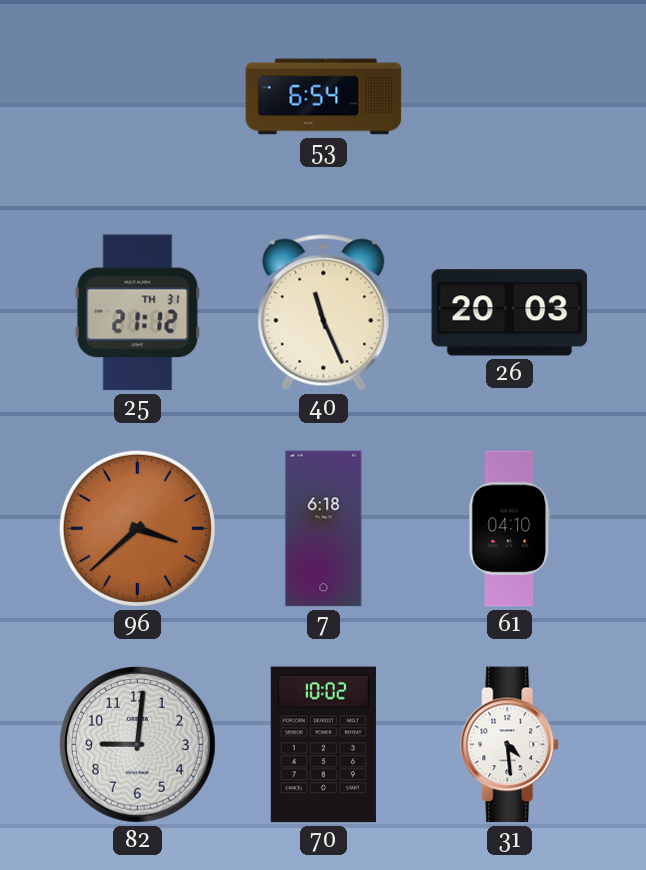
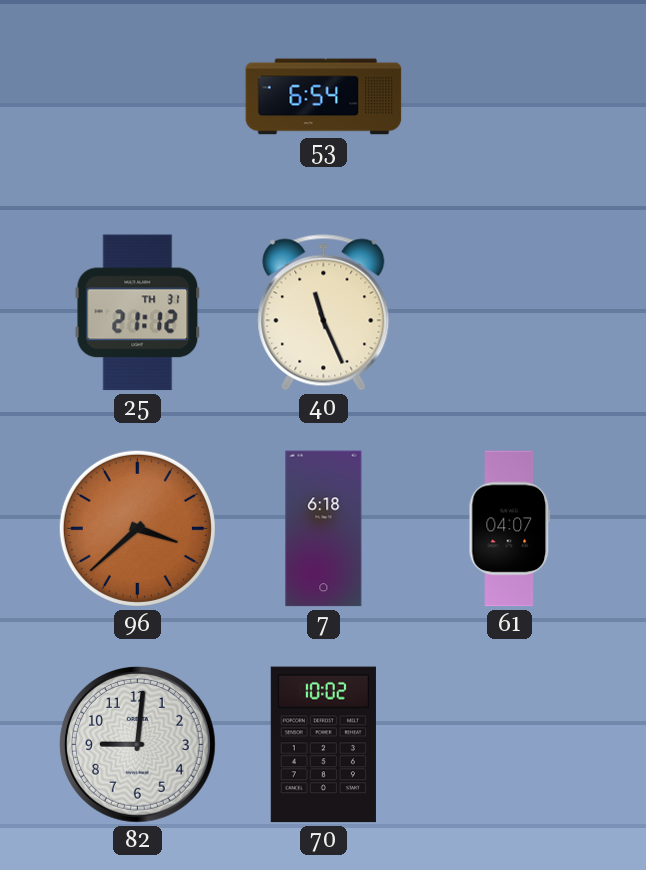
26: 20:03 -> none (510, 313)
61: 04:10 -> 04:07 (510, 529)
31: 4:29 -> none (510, 745)
